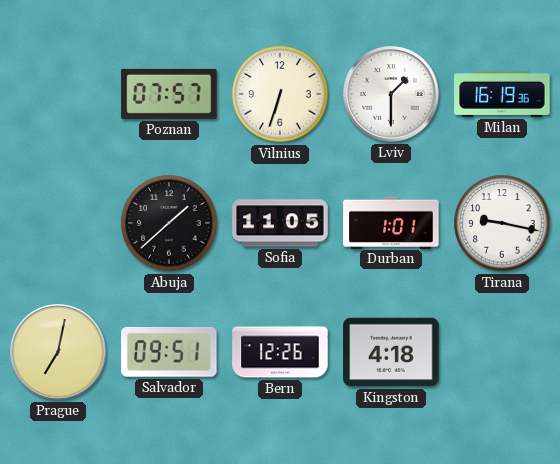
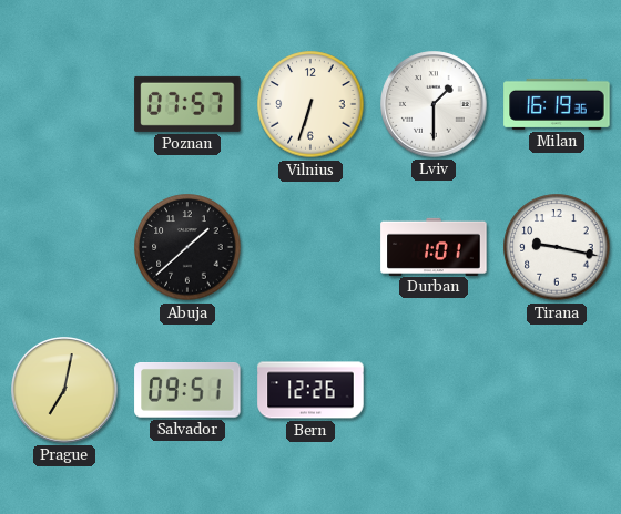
Sofia: 11:05 -> none (280, 223)
Kingston: 4:18 -> none (391, 352)
